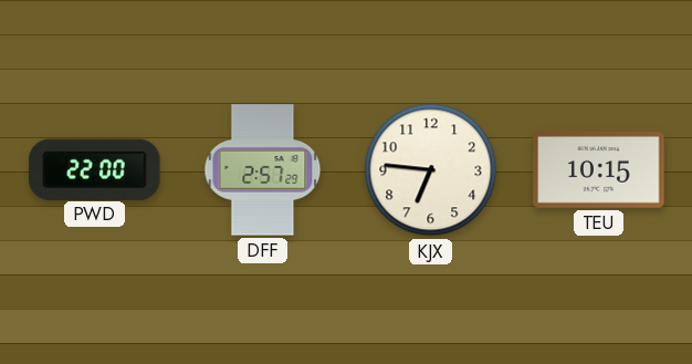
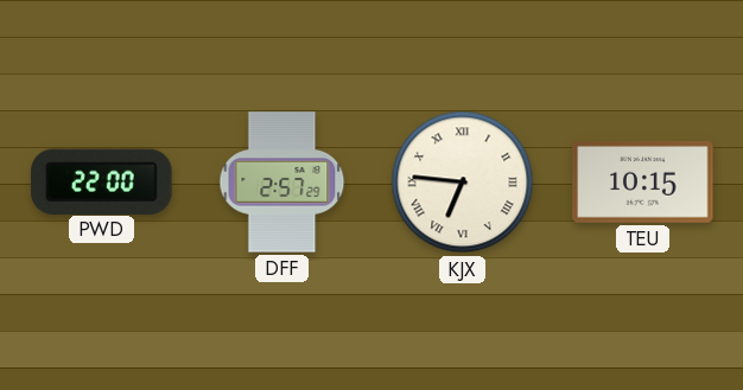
KJX numerals: Arabic -> Roman (463, 183)
